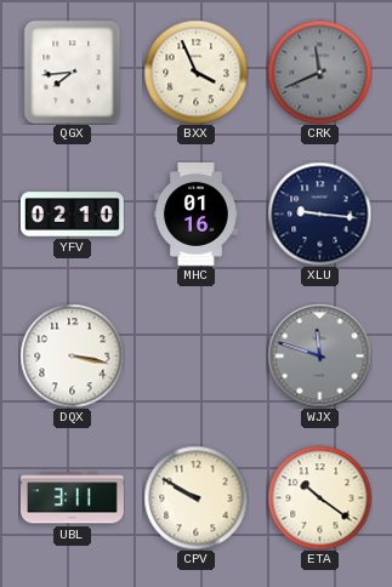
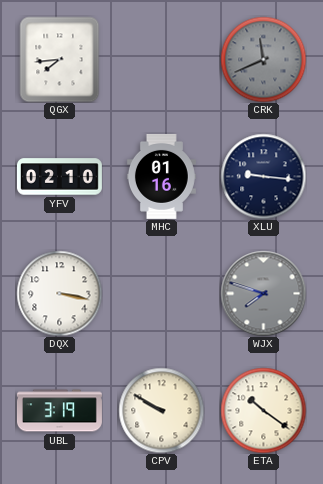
BXX: 3:56 -> none (195, 72)
WJX: 11:48 -> 7:48 (263, 293)
UBL: 3:11 -> 3:19 (59, 411)
